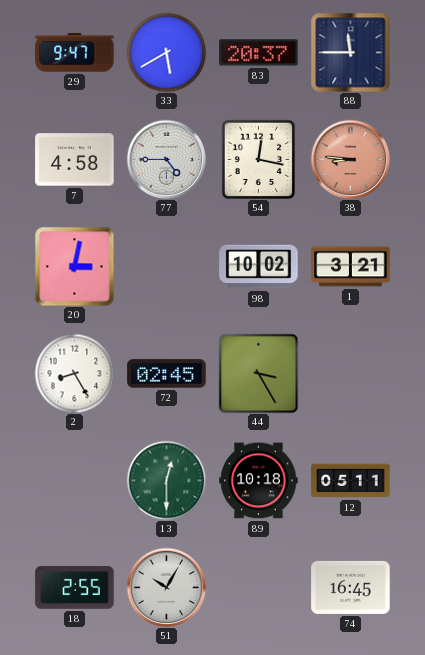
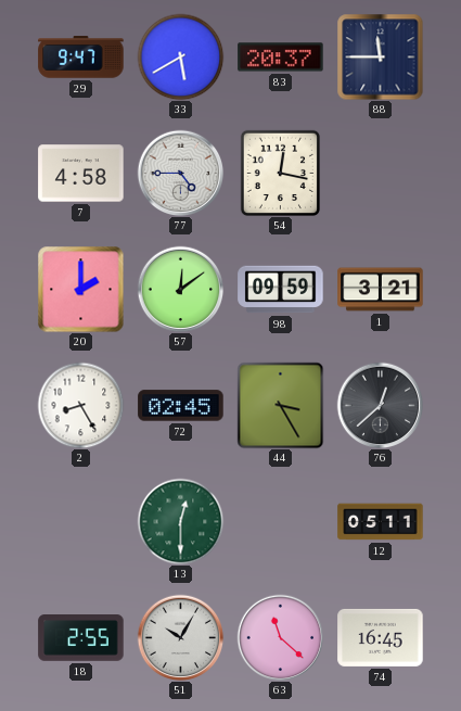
38: 8:46 -> none (350, 159)
20: 3:02 -> 2:00 (80, 289)
57: none -> 12:09 (180, 289)
98: 10:02 -> 09:59 (281, 290)
76: none -> 12:38 (380, 405)
89: 10:18 -> none (259, 481)
63: none -> 11:22 (280, 637)
